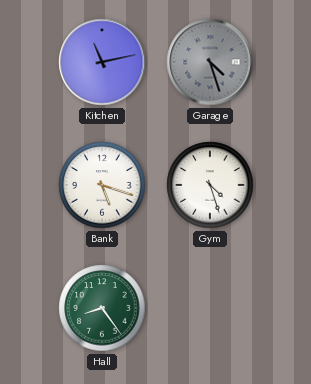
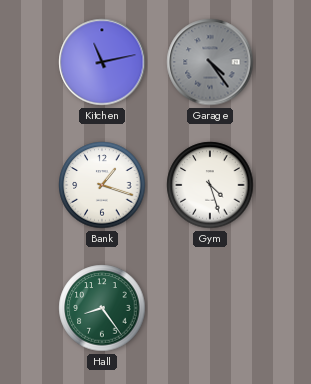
Garage: 4:27 -> 4:24 (210, 62)
Bank: 5:18 -> 1:18 (102, 185)
